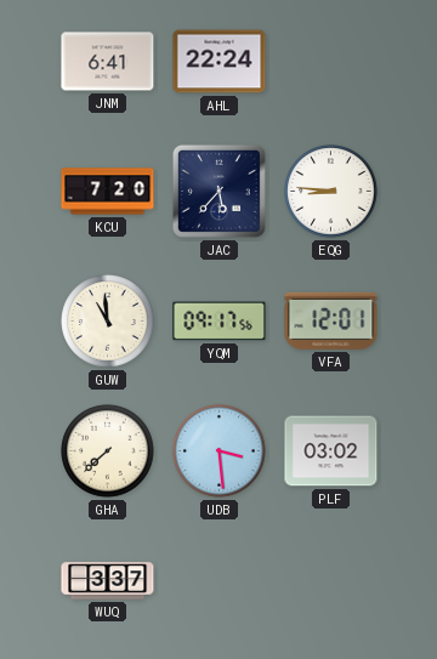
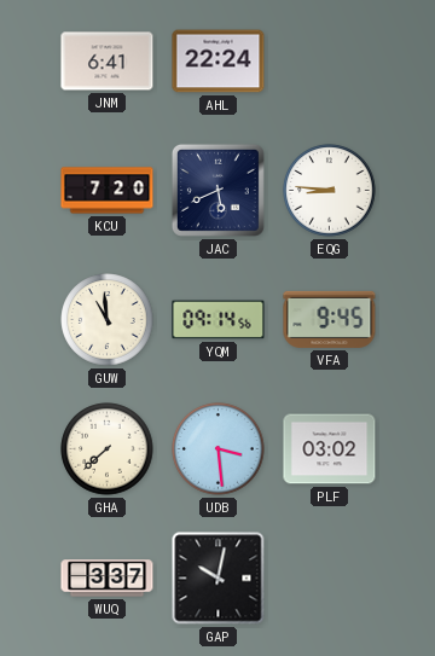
JAC: 5:37 -> 5:41 (217, 190)
YQM: 09:17 -> 09:14 (219, 320)
VFA: 12:01 -> 9:45 (330, 319)
GAP: none -> 10:02 (219, 579)
